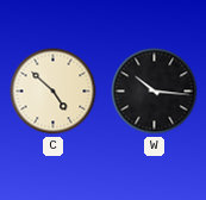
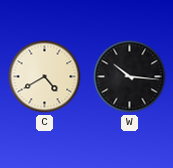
C: 4:52 -> 4:40 (45, 77)
